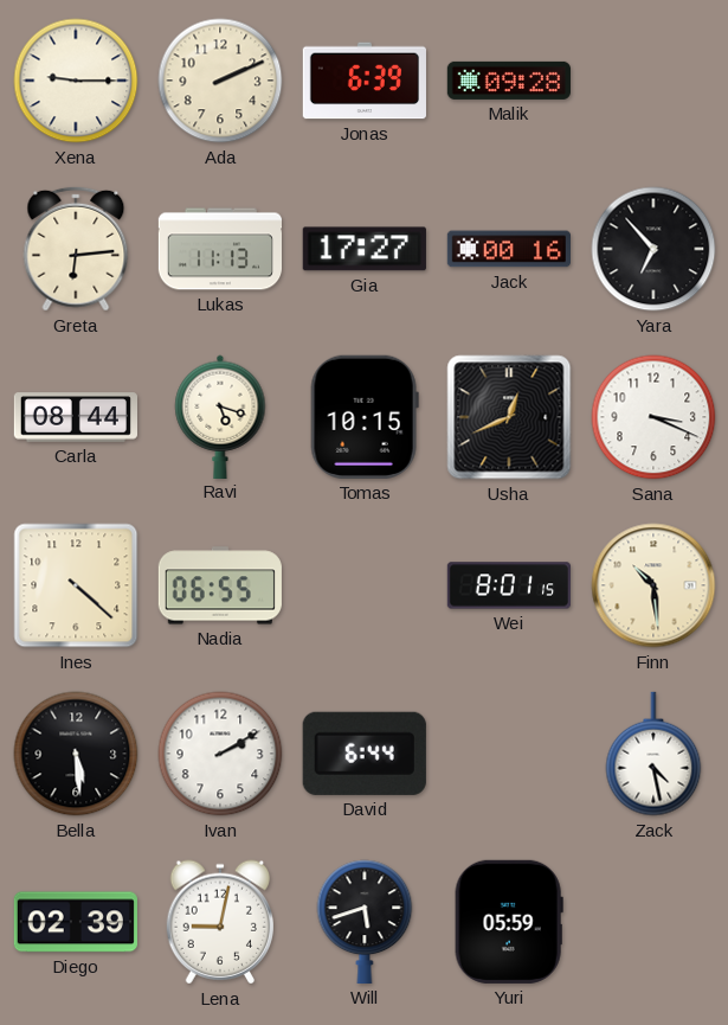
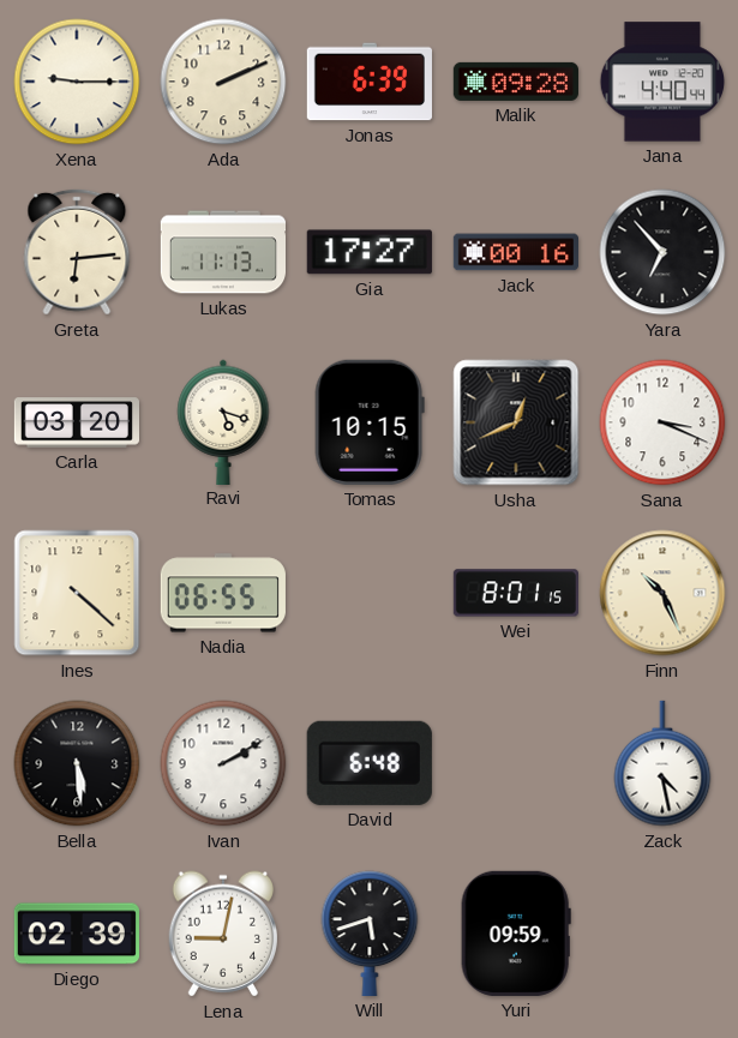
Jana: none -> 4:40 (662, 82)
Carla: 08:44 -> 03:20 (76, 422)
Finn: 10:29 -> 10:26 (662, 593)
David: 6:44 -> 6:48 (370, 763)
Yuri: 05:59 -> 09:59 (516, 934)
